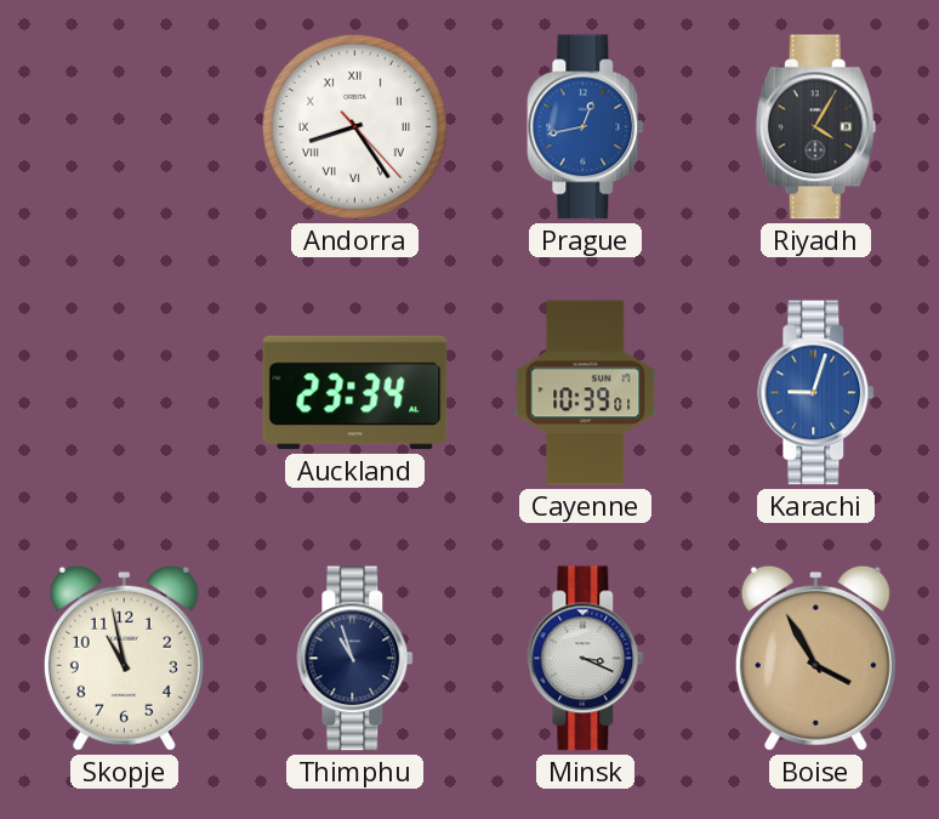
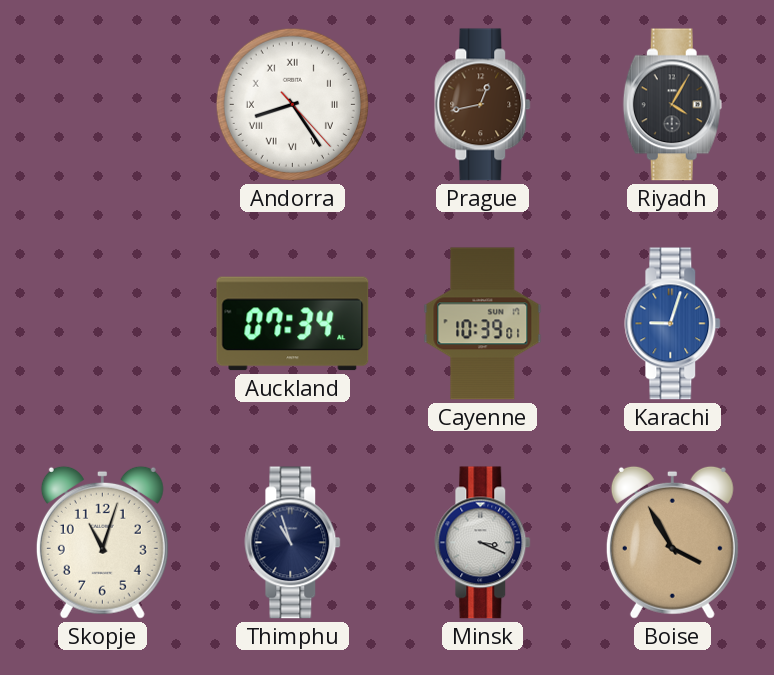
Prague dial: blue -> brown (483, 105)
Auckland: 23:34 -> 07:34 (293, 324)
Skopje: 10:58 -> 11:03 (102, 542)
